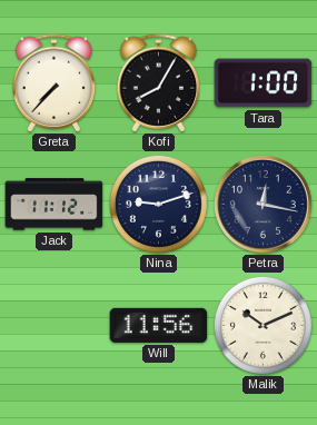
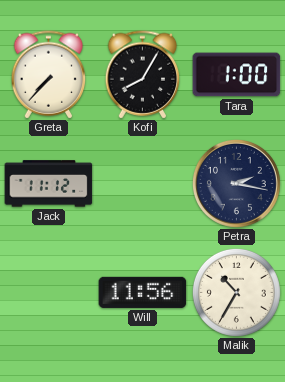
Nina: 9:12 -> none (158, 204)
Petra: 12:17 -> 2:17 (236, 183)
Malik: 10:11 -> 10:35 (236, 292)
